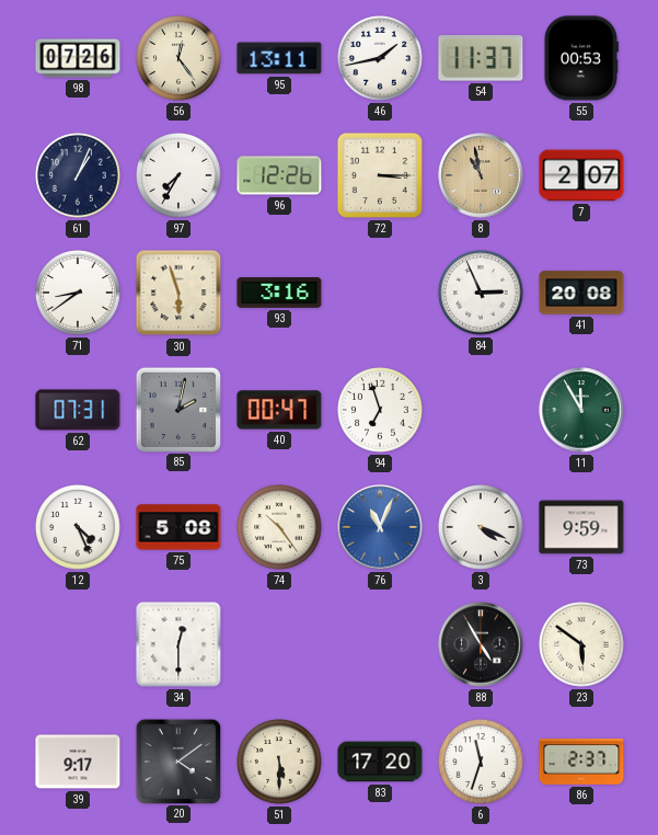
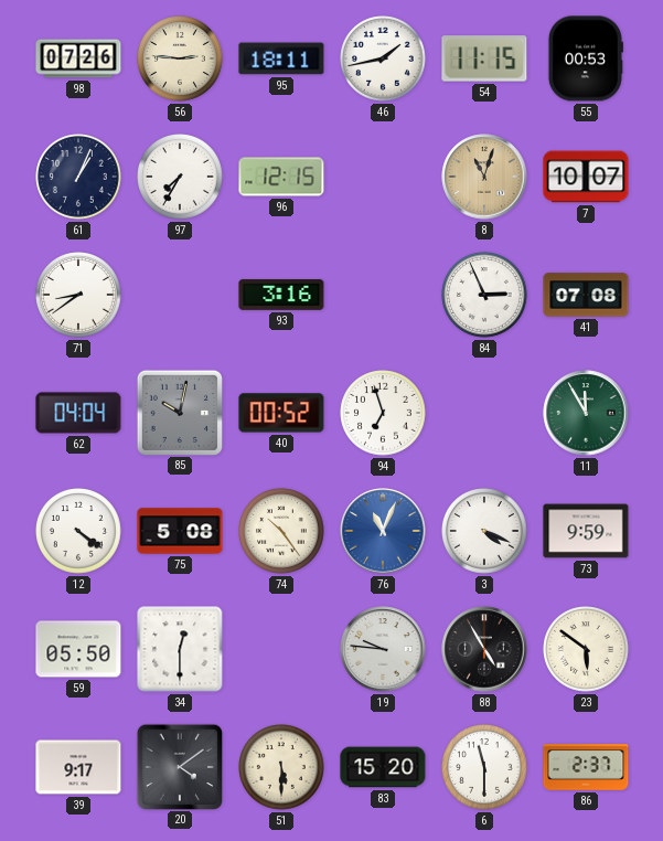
56: 12:24 -> 2:46 (180, 58)
95: 13:11 -> 18:11 (281, 58)
54: 11:37 -> 11:15 (484, 58)
96: 12:26 -> 12:15 (281, 177)
72: 3:15 -> none (380, 175)
8: 10:58 -> 11:03 (484, 177)
7: 2:07 -> 10:07 (586, 177)
30: 5:57 -> none (178, 293)
41: 20:08 -> 07:08 (586, 295)
62: 07:31 -> 04:04 (78, 413)
85: 2:02 -> 10:02 (179, 412)
40: 00:47 -> 00:52 (281, 413)
12: 4:26 -> 4:21 (78, 531)
59: none -> 05:50 (78, 649)
19: none -> 9:46 (383, 649)
83: 17:20 -> 15:20 (383, 767)
6: 11:33 -> 11:30 (484, 767)
